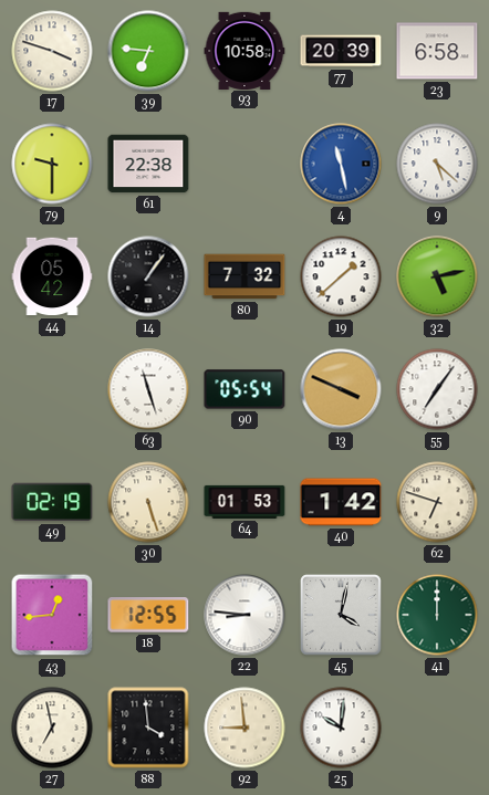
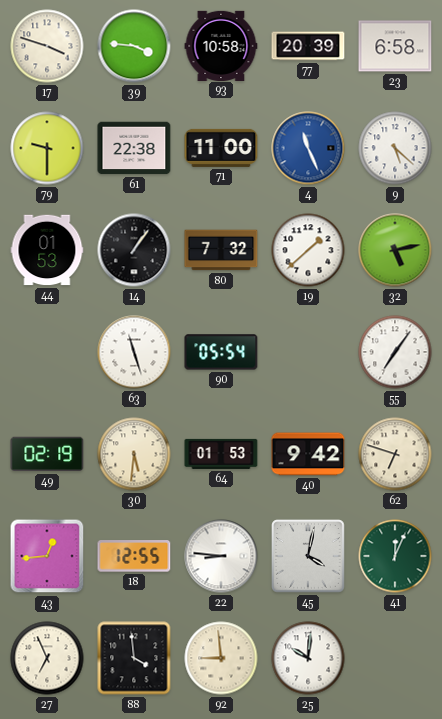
39: 6:46 -> 3:46 (134, 46)
71: none -> 11:00 (221, 148)
4: 11:28 -> 11:26 (308, 148)
44: 05:42 -> 01:53 (47, 250)
13: 3:49 -> none (341, 389)
30: 5:27 -> 5:31 (134, 454)
40: 1:42 -> 9:42 (308, 454)
41: 12:00 -> 12:04 (395, 556)
27: 6:58 -> 6:56 (47, 658)
